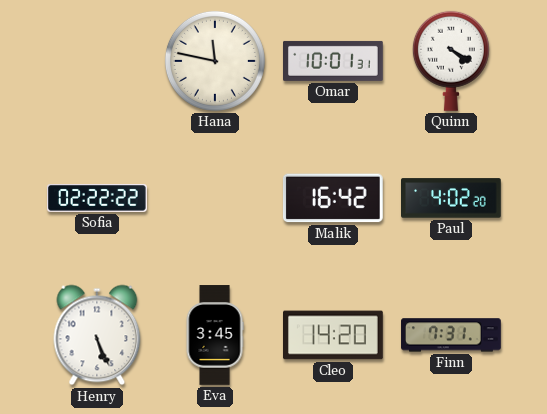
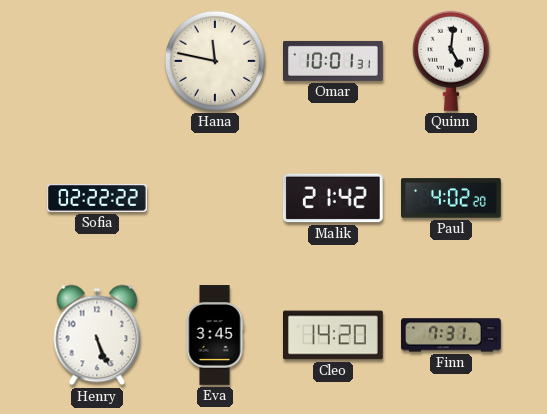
Quinn: 4:20 -> 5:01 (451, 61)
Malik: 16:42 -> 21:42 (333, 198)
